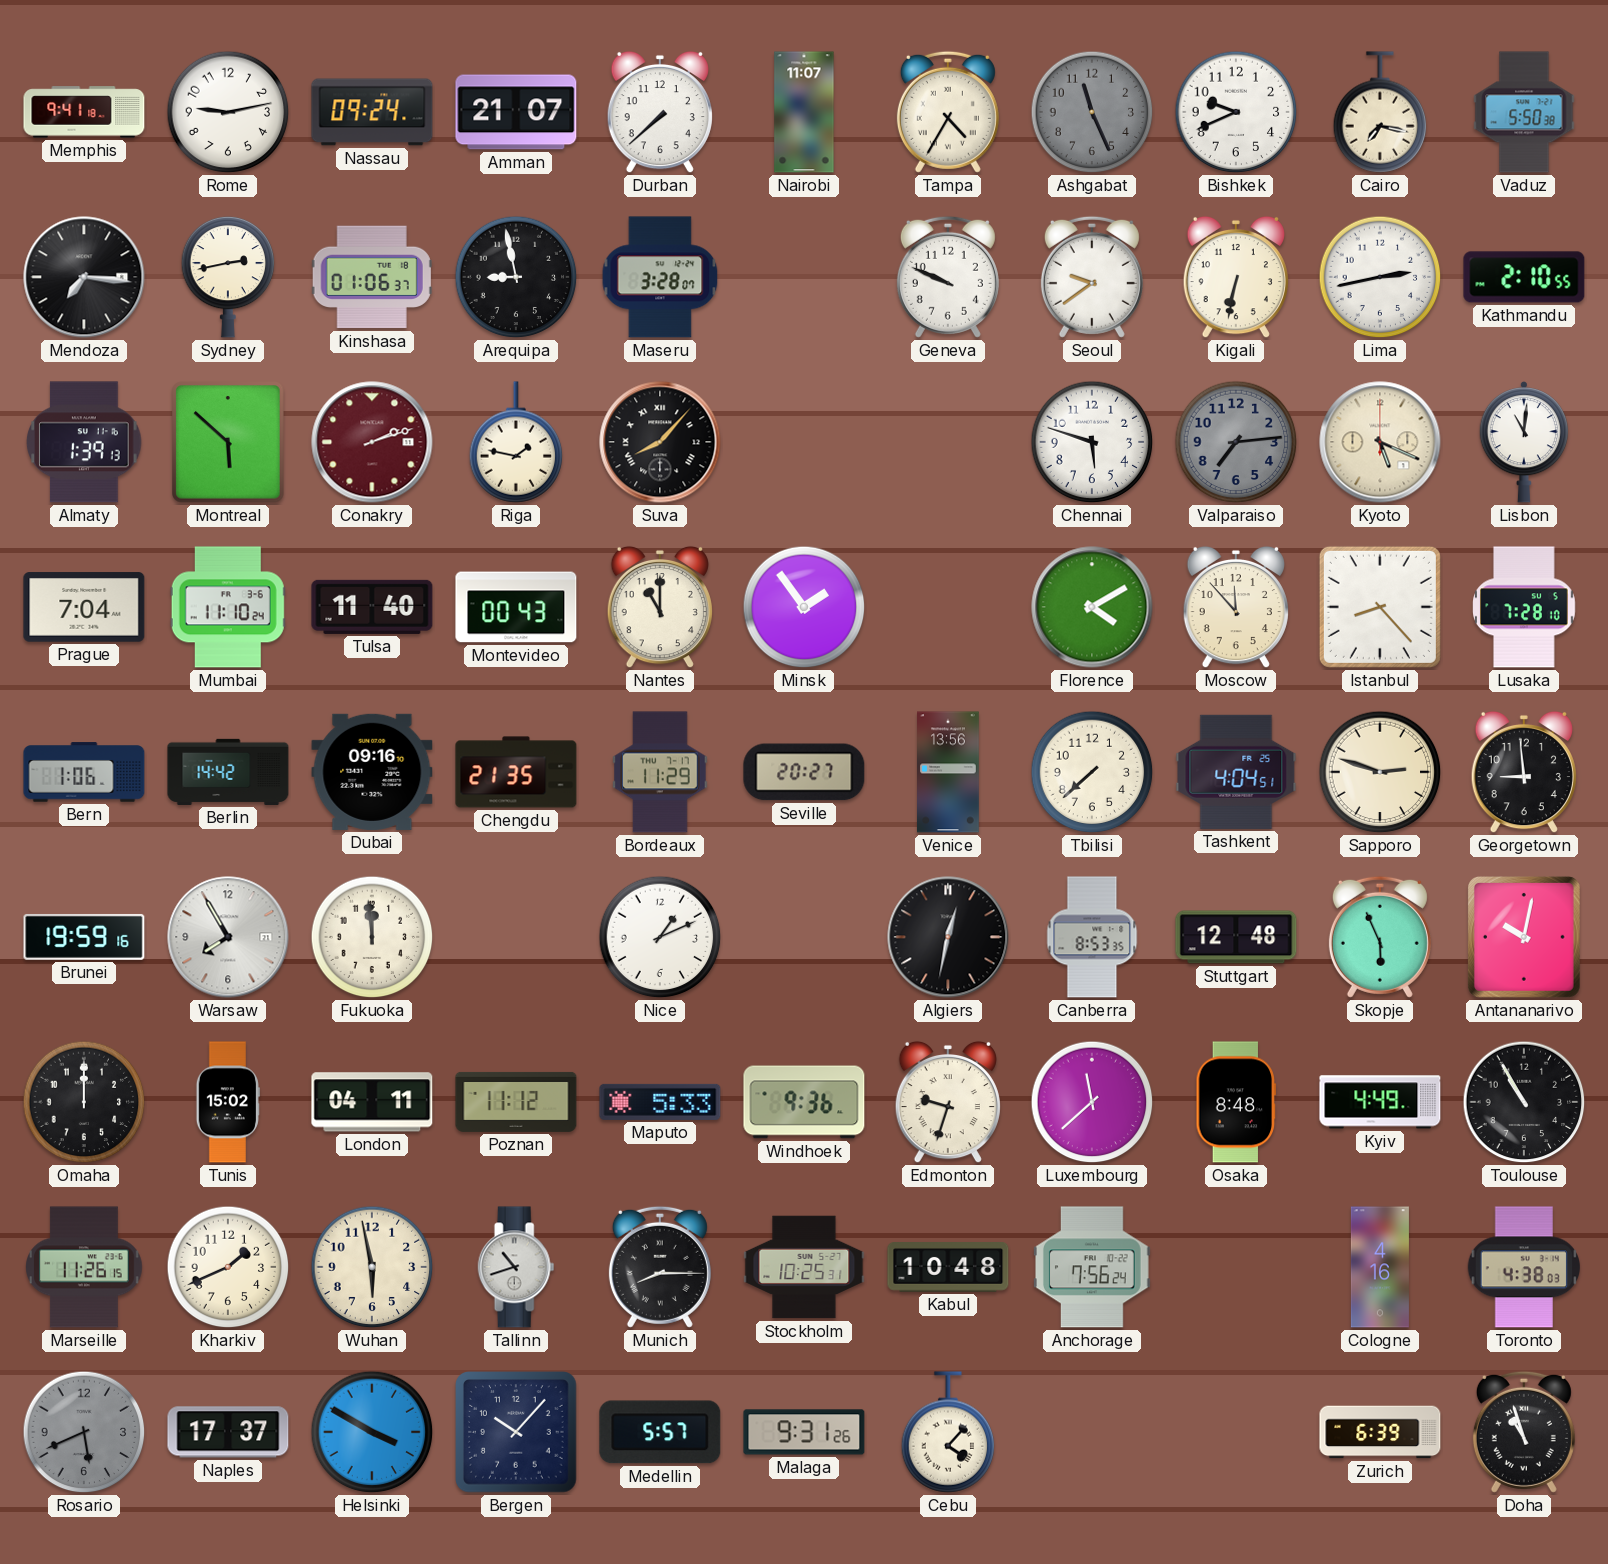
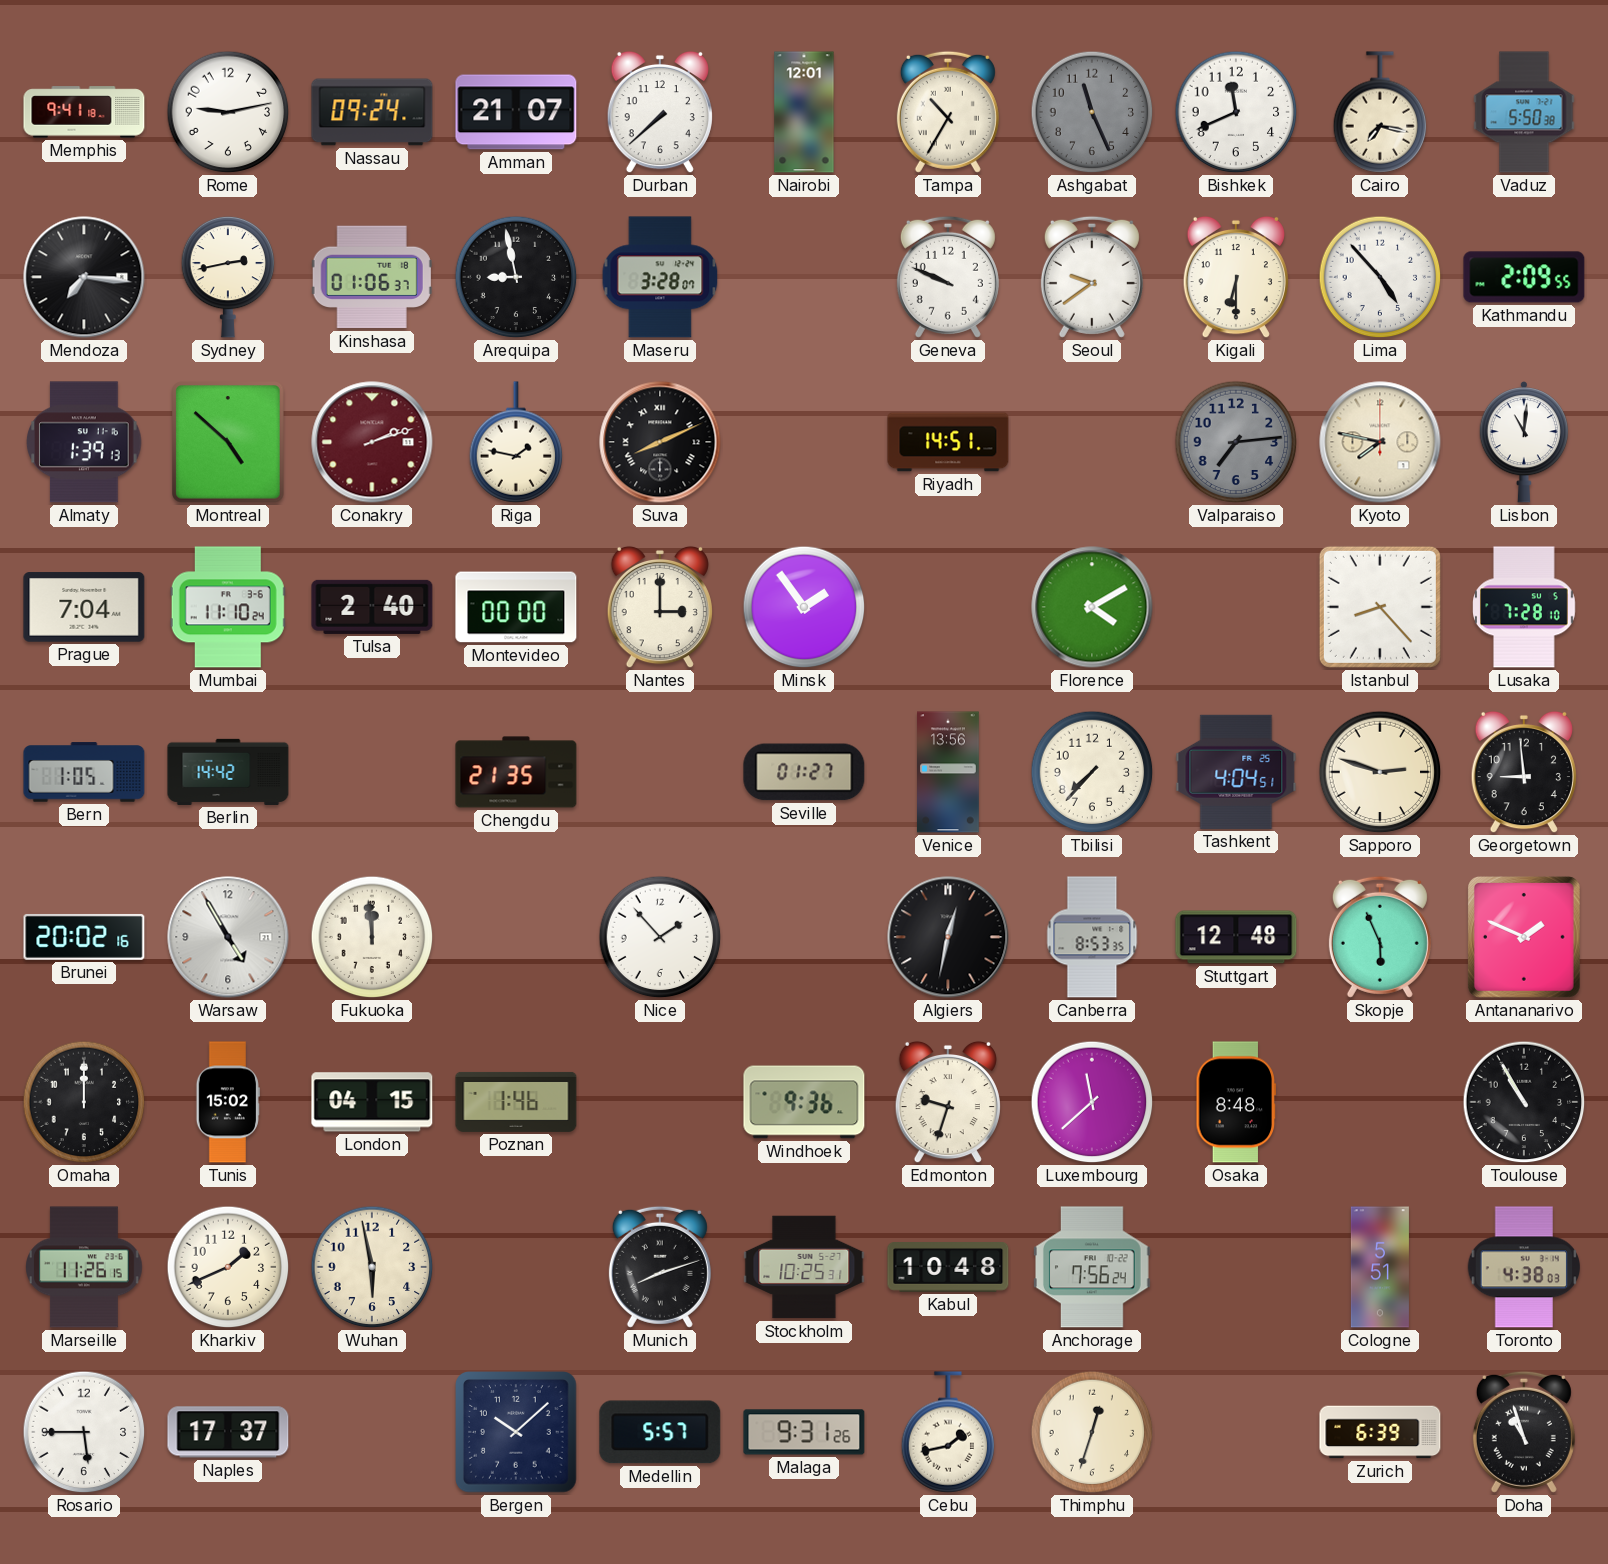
Nairobi: 11:07 -> 12:01 (804, 112)
Tampa: 4:35 -> 10:35 (948, 112)
Bishkek: 9:41 -> 11:41 (1236, 112)
Kigali: 6:32 -> 6:30 (1236, 277)
Lima: 2:43 -> 4:53 (1380, 277)
Kathmandu: 2:10 -> 2:09 (1524, 277)
Montreal: 5:52 -> 4:52 (228, 442)
Suva: 8:07 -> 8:11 (660, 442)
Riyadh: none -> 14:51 (948, 442)
Chennai: 5:48 -> none (1092, 442)
Kyoto: 5:19 -> 7:47 (1380, 442)
Tulsa: 11:40 -> 2:40 (372, 607)
Montevideo: 00:43 -> 00:00 (516, 607)
Nantes: 11:00 -> 3:00 (660, 607)
Moscow: 11:53 -> none (1236, 607)
Bern: 1:06 -> 1:05 (84, 772)
Dubai: 09:16 -> none (372, 772)
Bordeaux: 11:29 -> none (660, 772)
Seville: 20:27 -> 01:27 (804, 772)
Tbilisi: 7:38 -> 7:37 (1092, 772)
Brunei: 19:59 -> 20:02 (84, 937)
Warsaw: 7:55 -> 4:55 (228, 937)
Nice: 1:11 -> 1:53 (660, 937)
Antananarivo: 10:02 -> 1:49 (1524, 937)
London: 04:11 -> 04:15 (372, 1102)
Poznan: 11:12 -> 1:46 (516, 1102)
Maputo: 5:33 -> none (660, 1102)
Kyiv: 4:49 -> none (1380, 1102)
Tallinn: 10:42 -> none (516, 1267)
Munich: 8:15 -> 8:12 (660, 1267)
Cologne: 4:16 -> 5:51 (1380, 1267)
Rosario: 5:41 -> 5:45 (84, 1432)
Rosario dial: grey -> white (84, 1432)
Helsinki: 3:50 -> none (372, 1432)
Bergen: 10:07 -> 10:08 (516, 1432)
Cebu: 4:07 -> 1:43 (948, 1432)
Thimphu: none -> 12:33 (1092, 1432)
